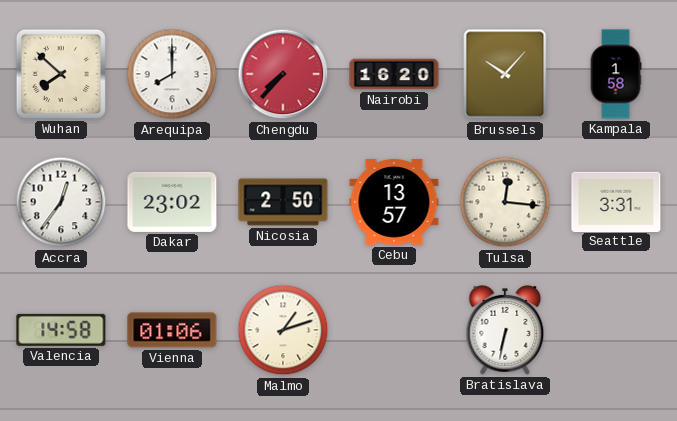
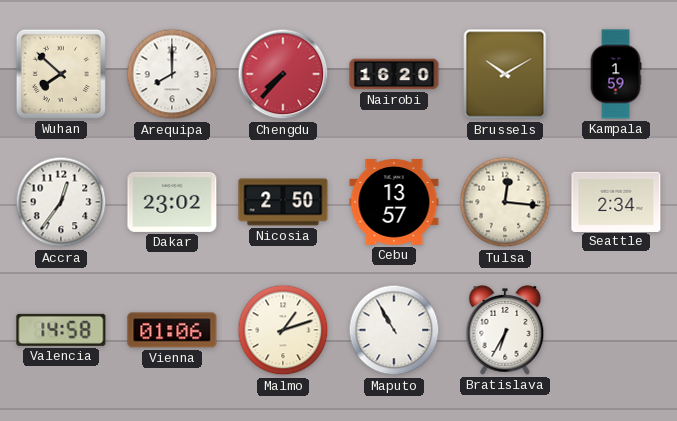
Brussels: 10:07 -> 10:10 (505, 74)
Kampala: 1:58 -> 1:59 (616, 74)
Seattle: 3:31 -> 2:34 (616, 201)
Maputo: none -> 10:55 (394, 330)
Bratislava: 6:32 -> 6:35 (505, 330)
